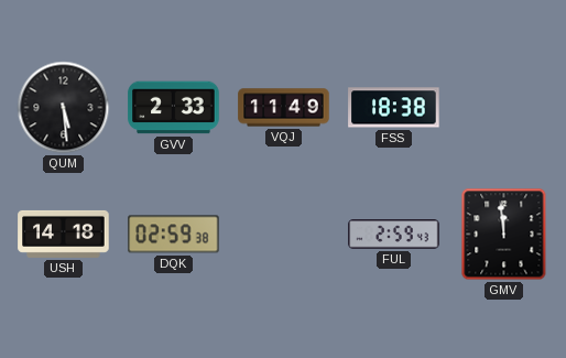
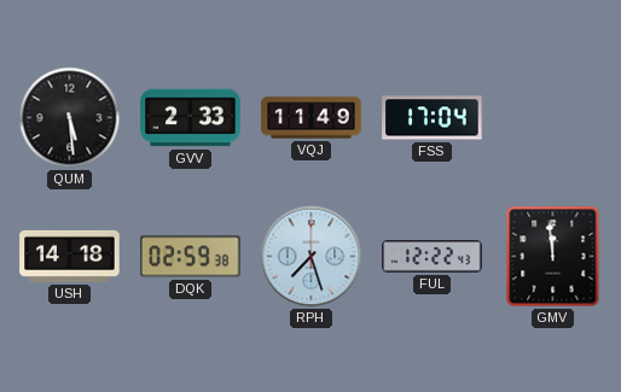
FSS: 18:38 -> 17:04 (433, 118)
RPH: none -> 7:27 (312, 257)
FUL: 2:59 -> 12:22 (433, 257)
